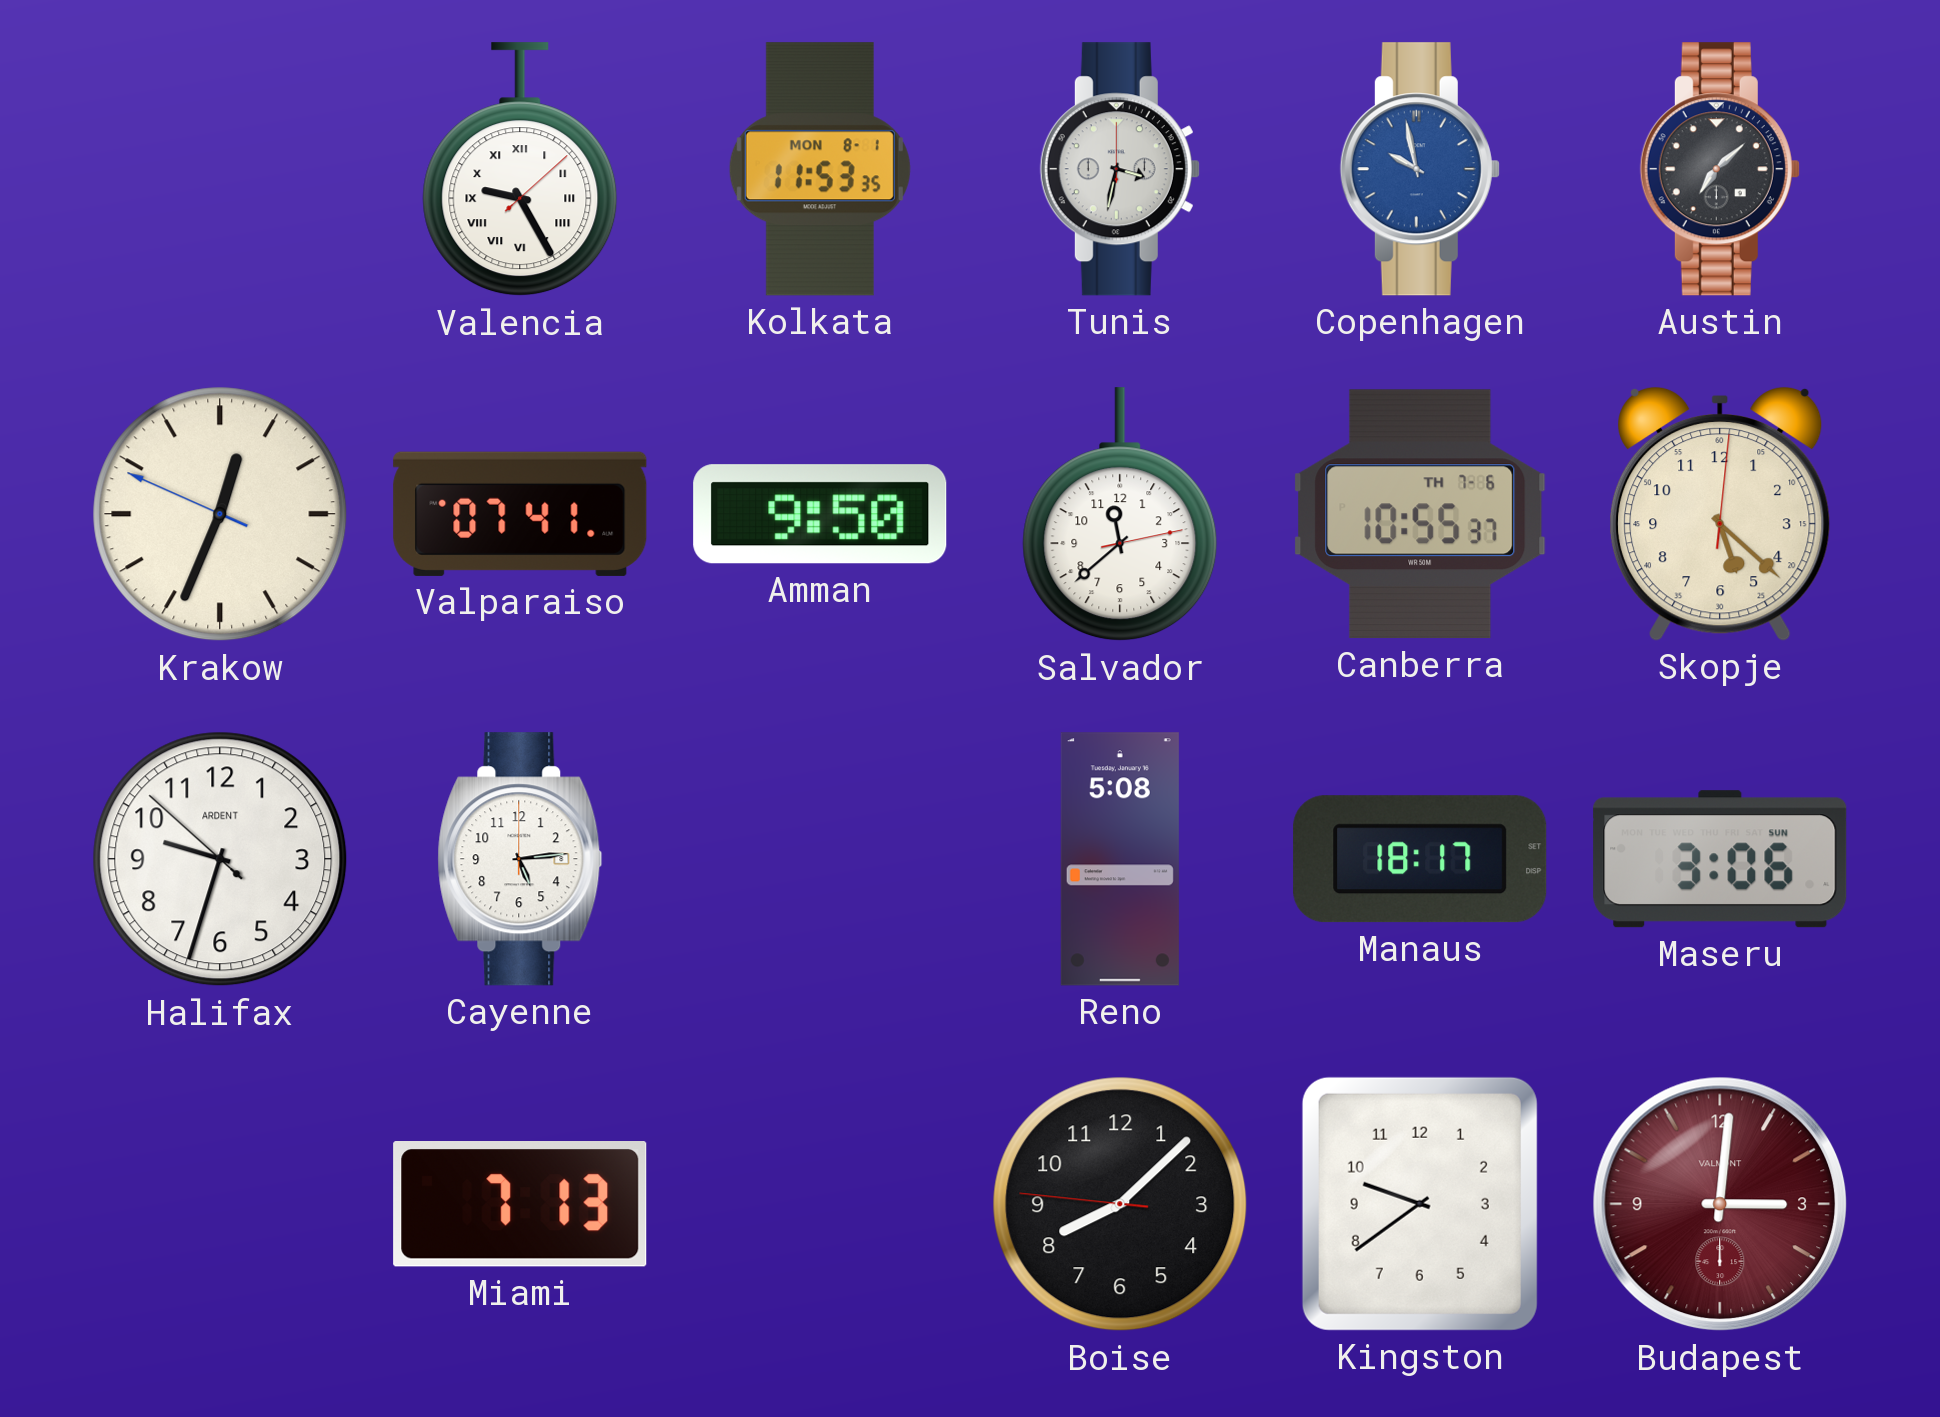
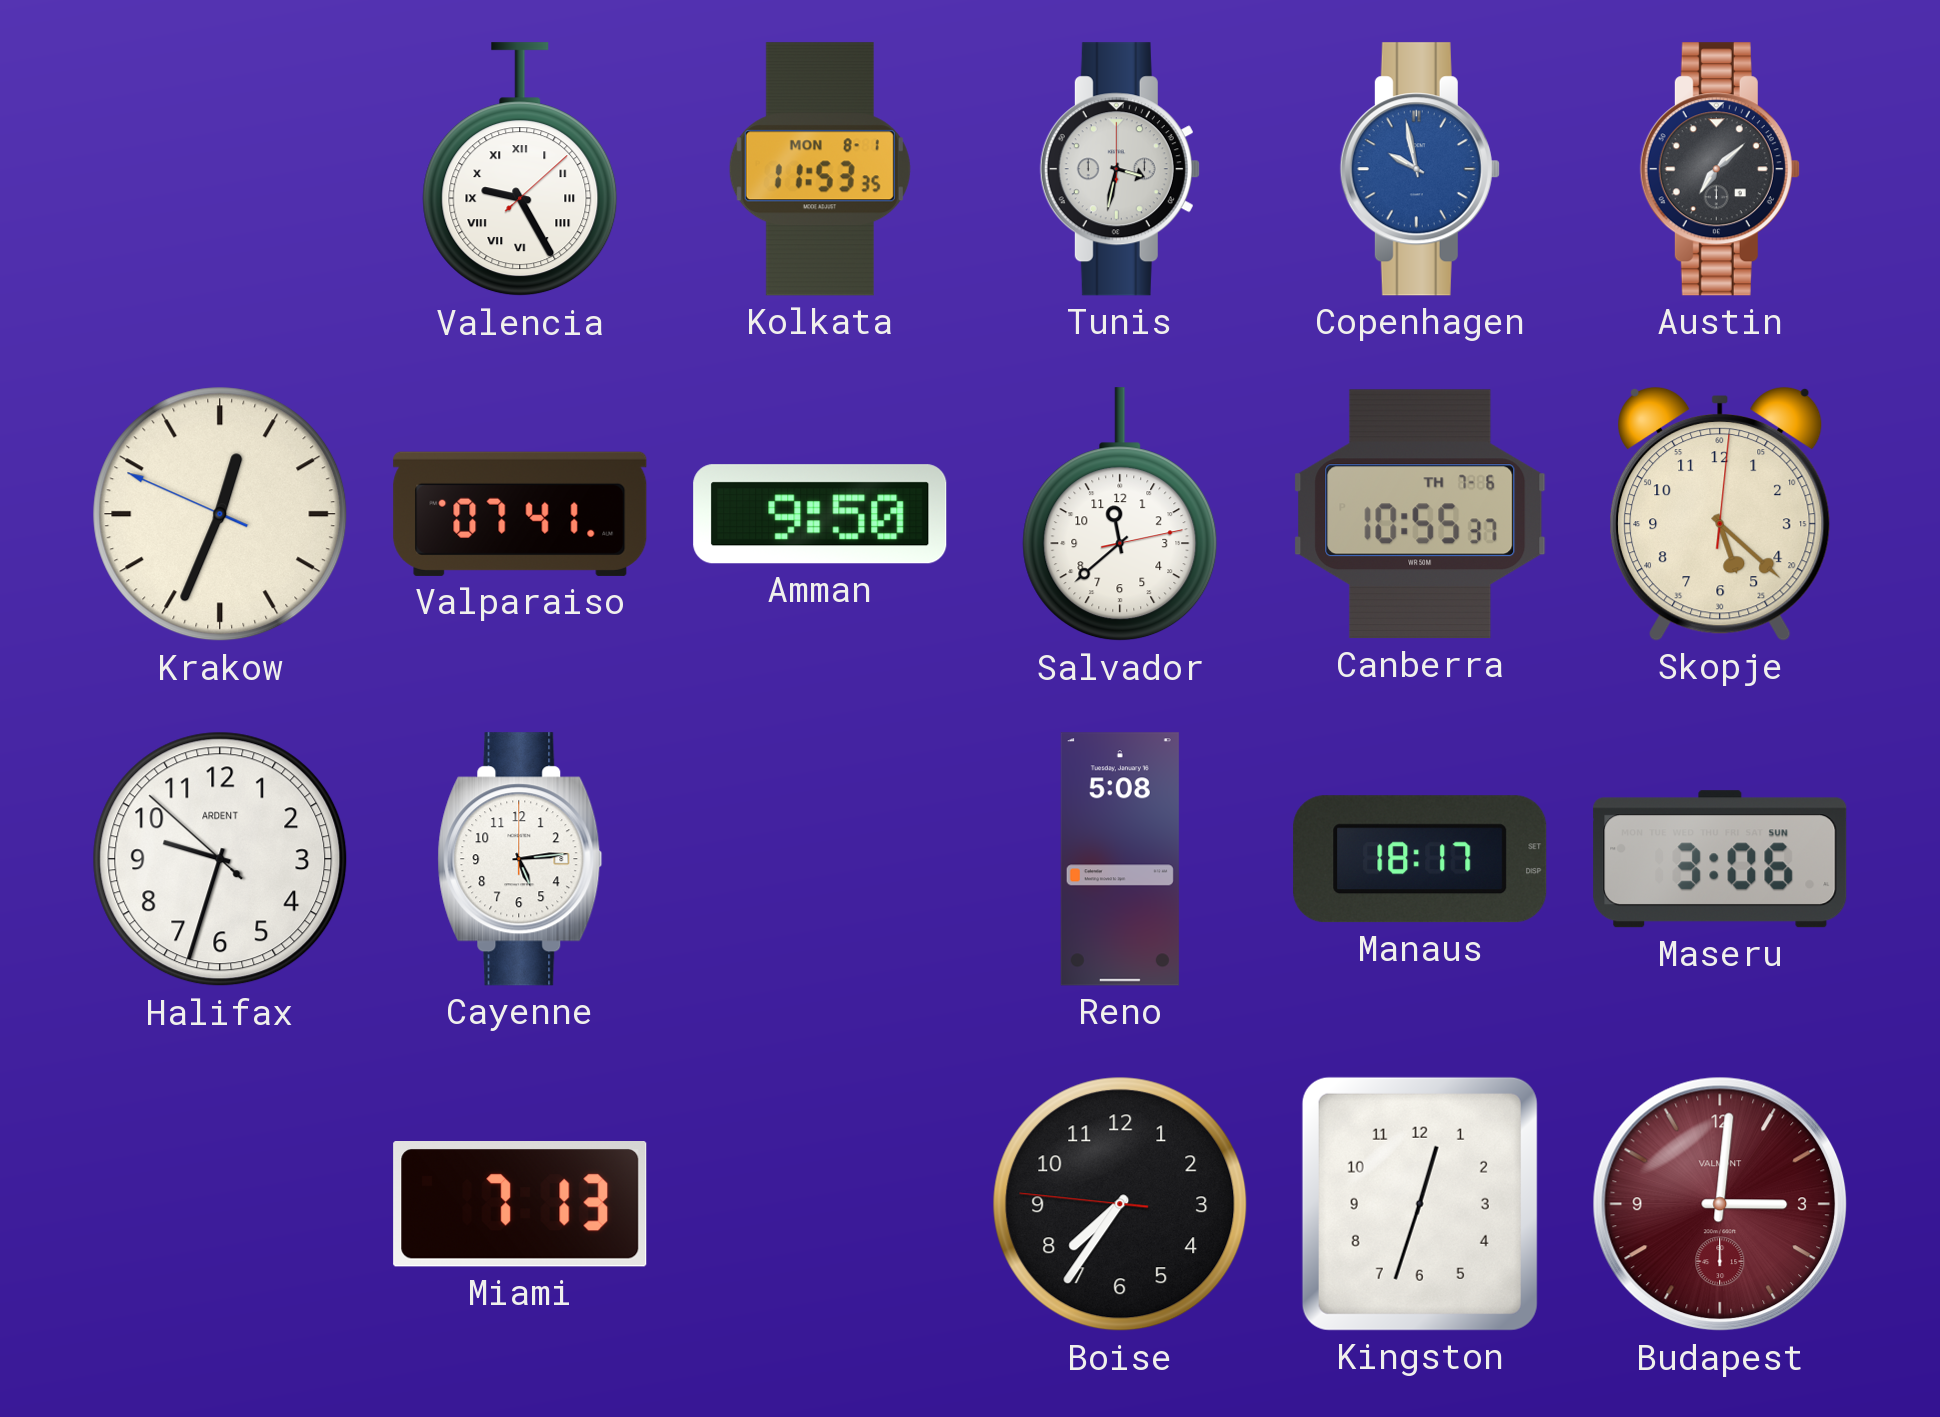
Boise: 8:07 -> 7:35 (1120, 1204)
Kingston: 9:39 -> 12:33 (1420, 1204)
